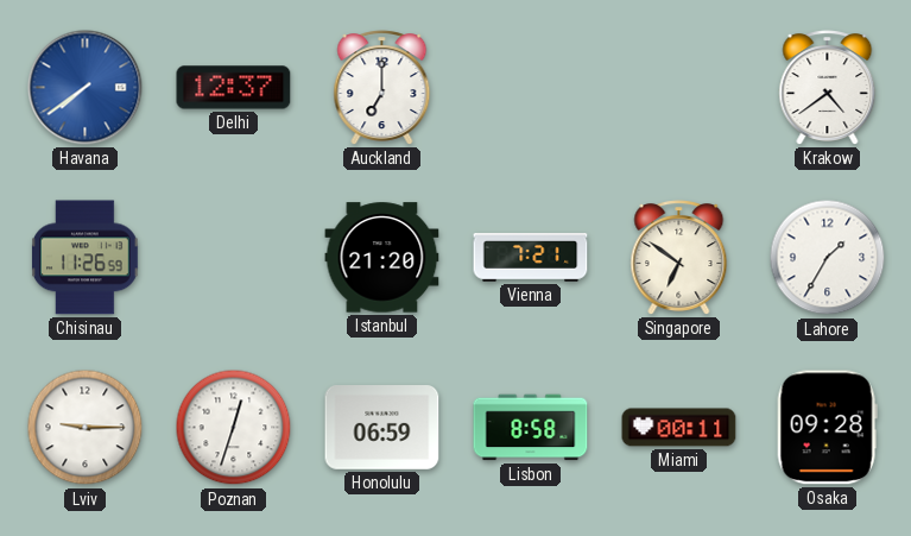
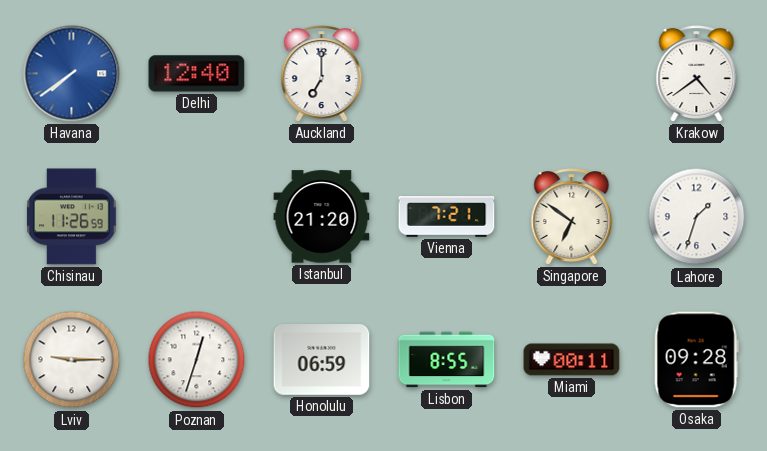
Delhi: 12:37 -> 12:40 (197, 74)
Lahore: 1:35 -> 1:33 (697, 217)
Lisbon: 8:58 -> 8:55 (447, 360)
